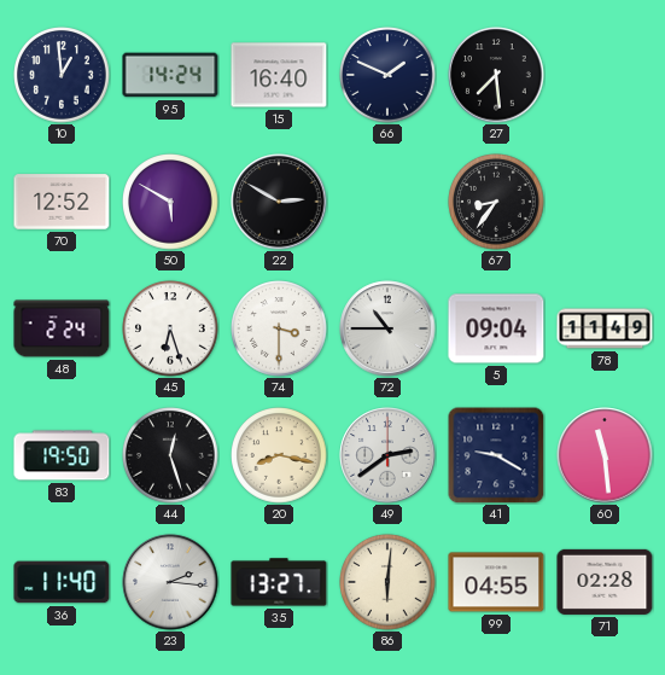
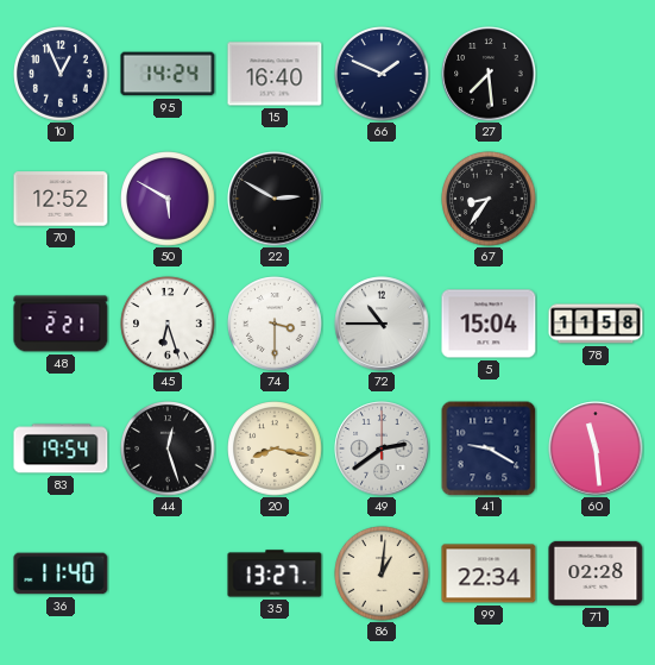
10: 12:59 -> 12:56 (61, 74)
48: 2:24 -> 2:21 (61, 324)
5: 09:04 -> 15:04 (489, 324)
78: 11:49 -> 11:58 (596, 324)
83: 19:50 -> 19:54 (61, 448)
23: 2:16 -> none (170, 582)
86: 6:01 -> 1:01 (382, 573)
99: 04:55 -> 22:34 (489, 573)
